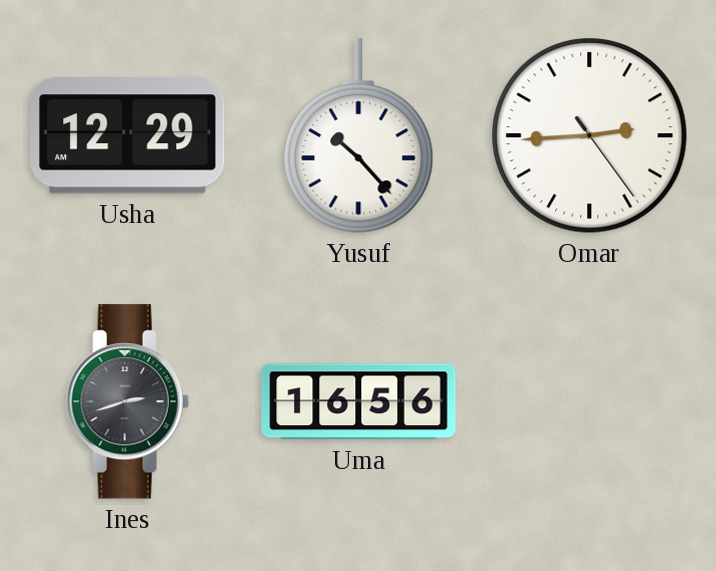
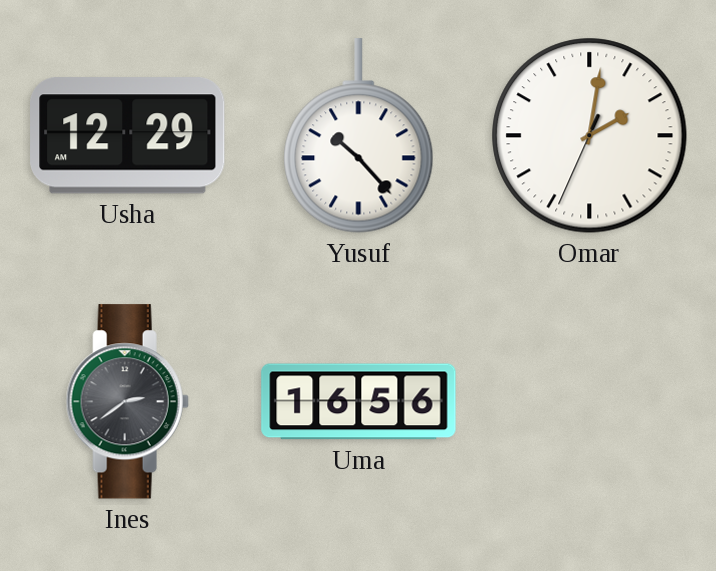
Omar: 2:44 -> 2:01 (590, 136)
Ines: 2:42 -> 2:39 (127, 402)
